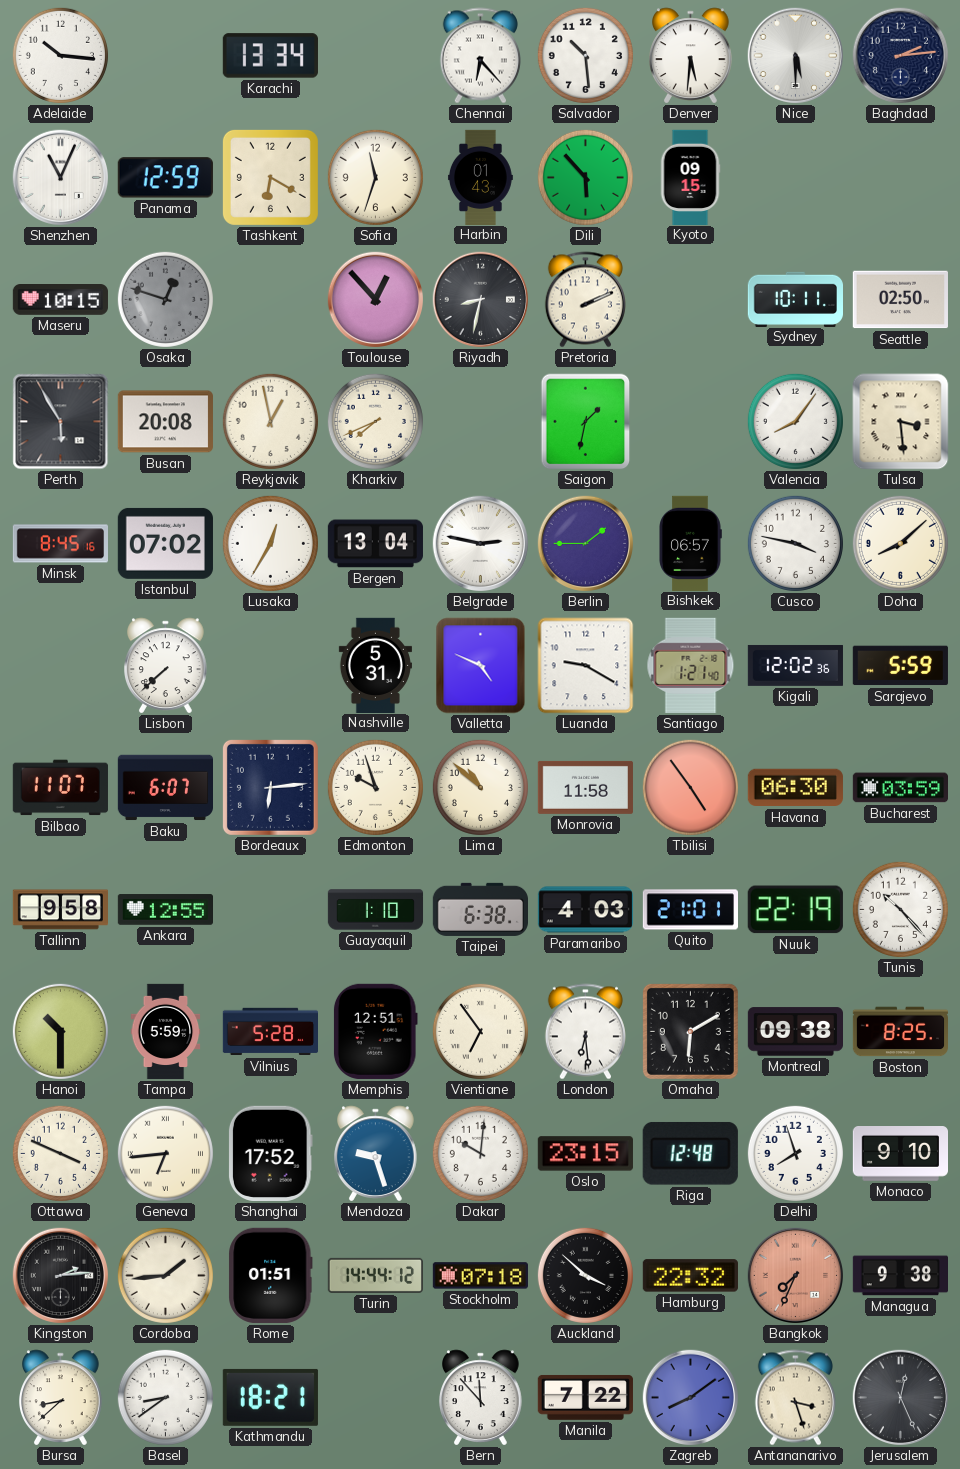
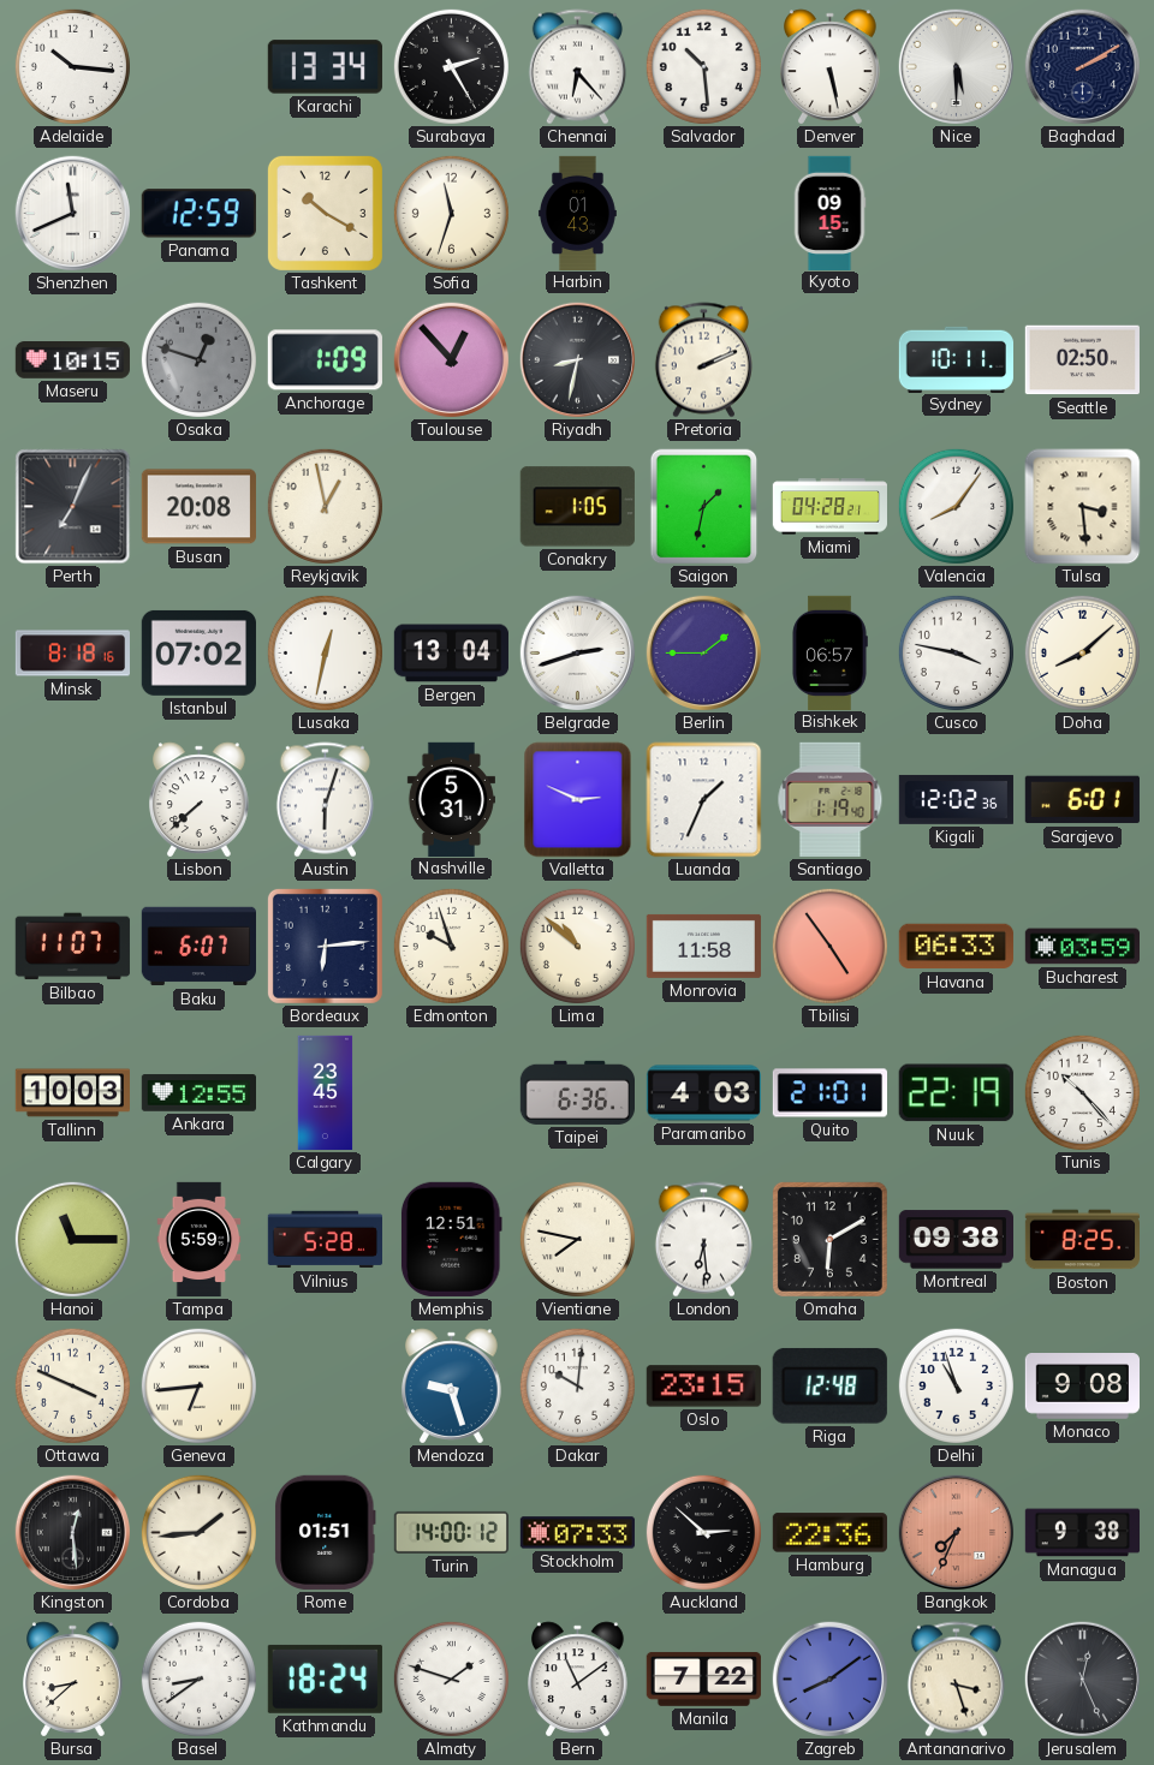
Surabaya: none -> 2:25 (451, 66)
Denver: 5:31 -> 5:28 (831, 67)
Baghdad: 2:14 -> 2:10 (1083, 67)
Shenzhen: 11:04 -> 11:41 (73, 214)
Tashkent: 6:20 -> 10:20 (325, 213)
Dili: 5:53 -> none (585, 177)
Anchorage: none -> 1:09 (325, 360)
Perth: 5:55 -> 7:04 (73, 507)
Kharkiv: 7:41 -> none (375, 421)
Conakry: none -> 1:05 (577, 507)
Miami: none -> 04:28 (829, 507)
Minsk: 8:45 -> 8:18 (72, 654)
Lusaka: 12:35 -> 12:32 (325, 652)
Belgrade: 2:47 -> 2:42 (578, 654)
Austin: none -> 6:03 (325, 800)
Valletta: 4:49 -> 2:49 (578, 800)
Luanda: 9:20 -> 1:34 (704, 800)
Santiago: 1:21 -> 1:19 (831, 799)
Sarajevo: 5:59 -> 6:01 (1082, 800)
Havana: 06:30 -> 06:33 (956, 947)
Tallinn: 9:58 -> 10:03 (72, 1093)
Calgary: none -> 23:45 (326, 1093)
Guayaquil: 1:10 -> none (376, 910)
Taipei: 6:38 -> 6:36 (577, 1092)
Hanoi: 10:30 -> 11:15 (72, 1239)
Vientiane: 6:54 -> 7:47 (577, 1239)
Shanghai: 17:52 -> none (270, 1153)
Delhi: 7:57 -> 10:57 (956, 1385)
Monaco: 9:10 -> 9:08 (1082, 1387)
Kingston: 2:14 -> 12:29 (73, 1533)
Turin: 14:44 -> 14:00 (451, 1532)
Stockholm: 07:18 -> 07:33 (577, 1533)
Auckland: 3:52 -> 2:52 (703, 1532)
Hamburg: 22:32 -> 22:36 (829, 1533)
Kathmandu: 18:21 -> 18:24 (325, 1678)
Almaty: none -> 1:48 (451, 1678)
Bern: 11:53 -> 11:09 (578, 1680)
